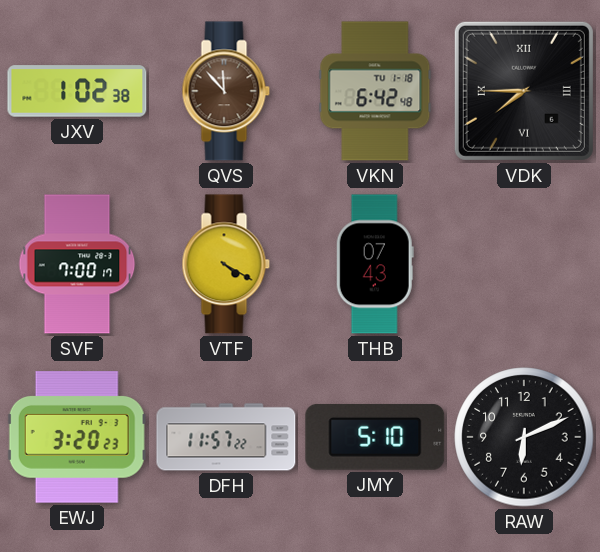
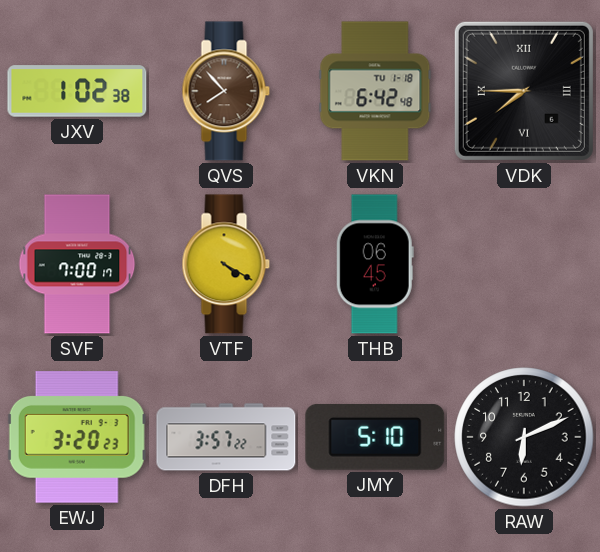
QVS: 11:53 -> 7:53 (226, 91)
THB: 07:43 -> 06:45 (375, 264)
DFH: 11:57 -> 3:57 (226, 437)
